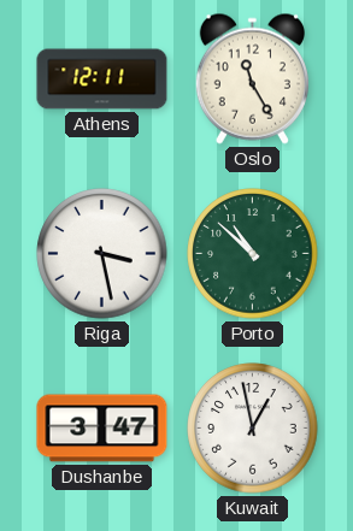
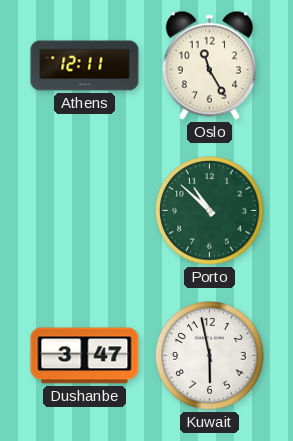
Riga: 3:28 -> none (102, 254)
Kuwait: 12:58 -> 5:58 (210, 356)
